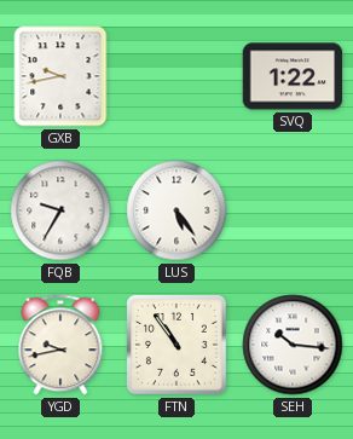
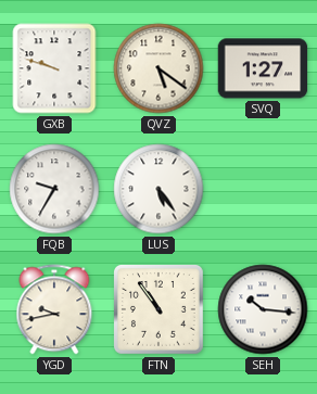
GXB: 9:43 -> 9:48 (54, 68)
QVZ: none -> 5:21 (158, 68)
SVQ: 1:22 -> 1:27 (263, 68)
